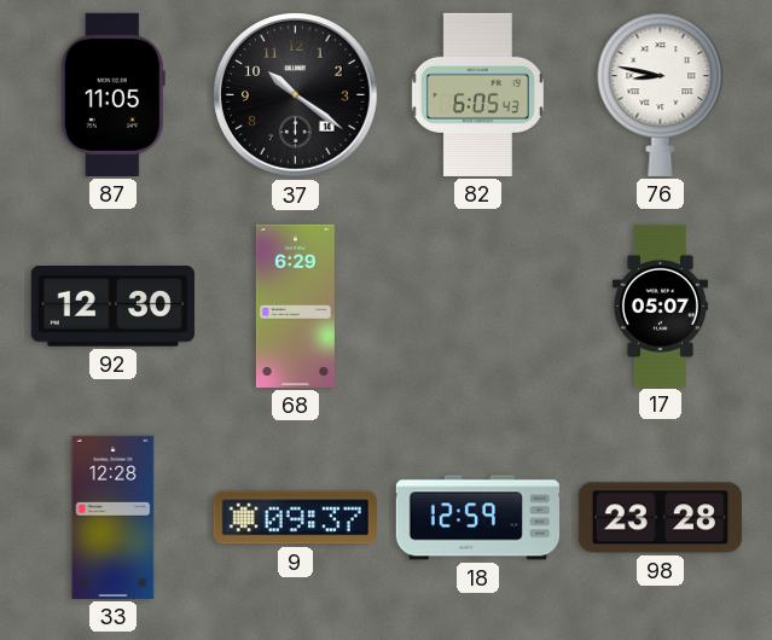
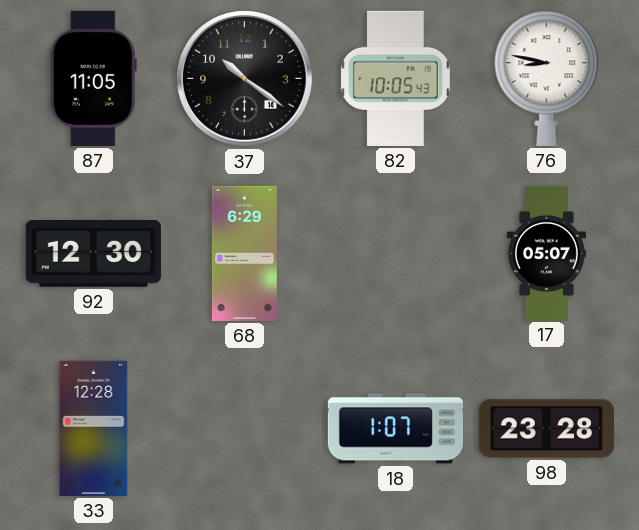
82: 6:05 -> 10:05 (395, 78)
9: 09:37 -> none (295, 518)
18: 12:59 -> 1:07 (395, 429)
